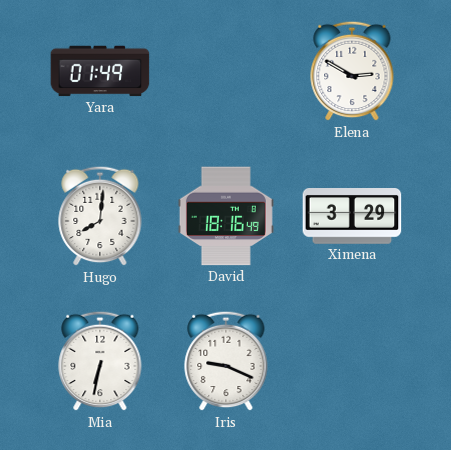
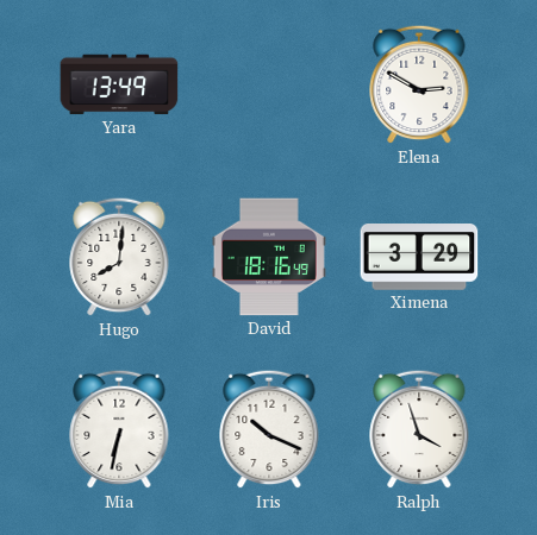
Yara: 01:49 -> 13:49 (119, 84)
Iris: 9:19 -> 10:19 (269, 429)
Ralph: none -> 3:57 (419, 429)
